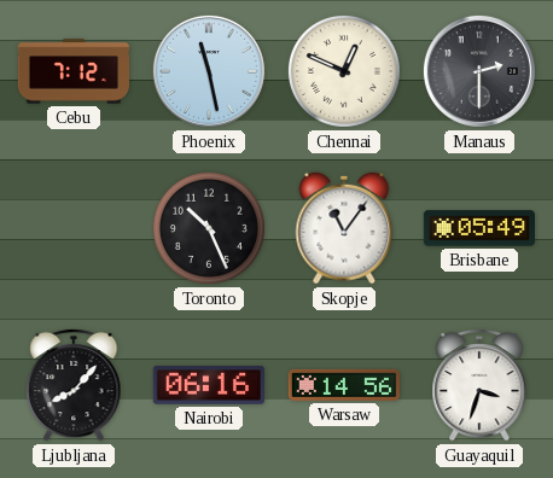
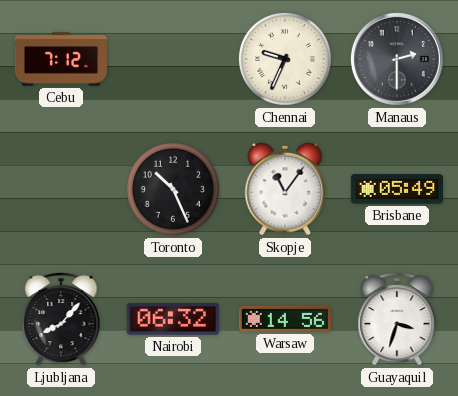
Phoenix: 11:28 -> none (209, 71)
Chennai: 12:49 -> 9:34 (285, 59)
Nairobi: 06:16 -> 06:32 (173, 319)
